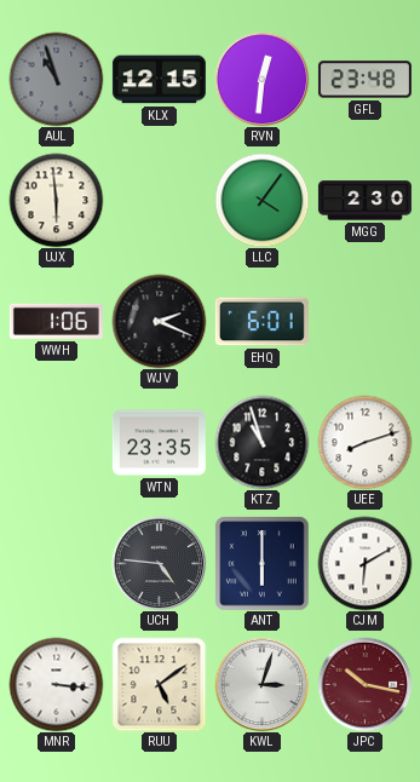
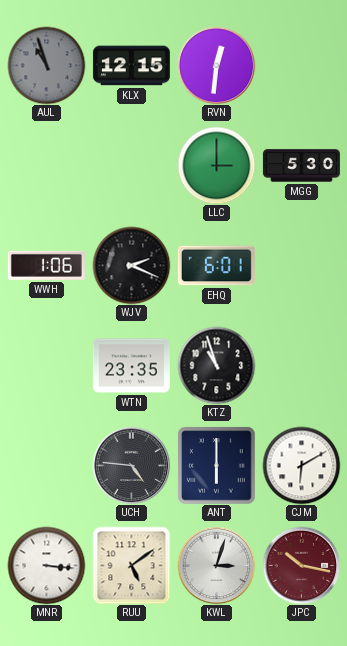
GFL: 23:48 -> none (364, 80)
UJX: 5:59 -> none (56, 200)
LLC: 4:06 -> 3:00 (216, 165)
MGG: 2:30 -> 5:30 (301, 166)
UEE: 8:12 -> none (364, 442)
